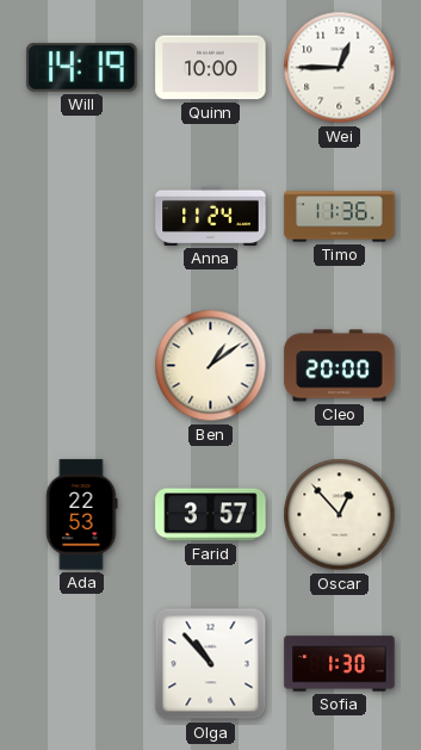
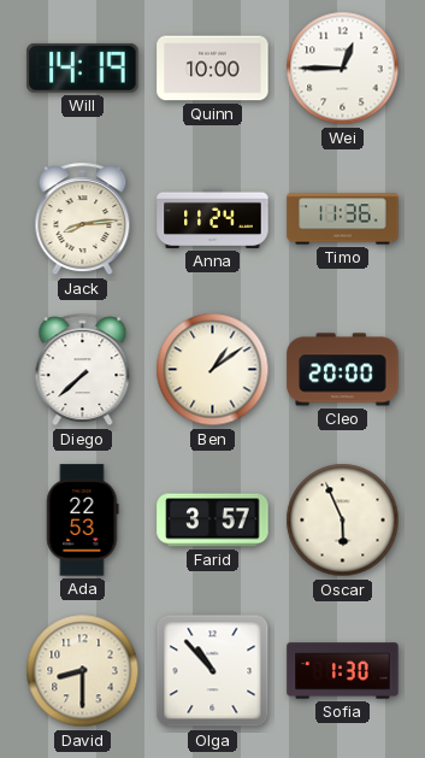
Jack: none -> 8:14 (83, 219)
Diego: none -> 7:38 (83, 370)
Oscar: 12:53 -> 5:56 (343, 521)
David: none -> 8:30 (83, 671)
